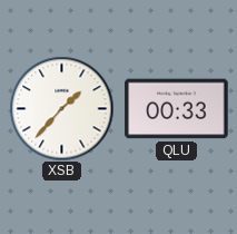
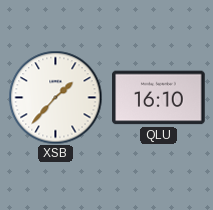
QLU: 00:33 -> 16:10 (159, 98)
